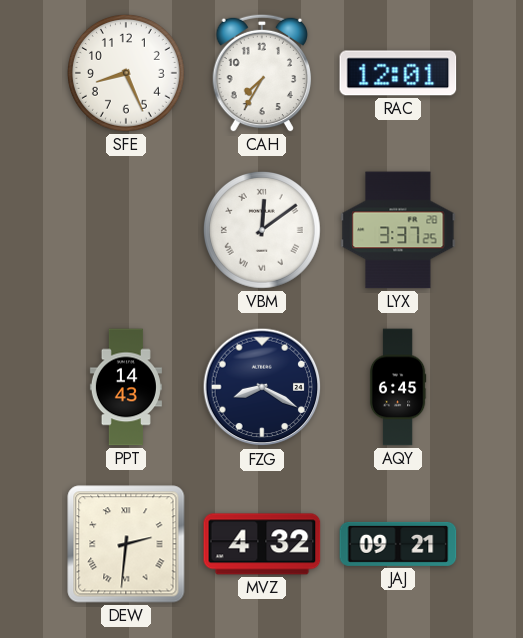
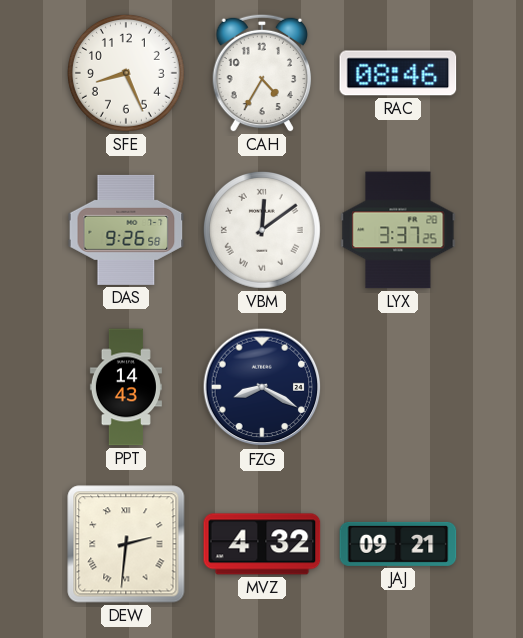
CAH: 7:35 -> 4:35 (261, 73)
RAC: 12:01 -> 08:46 (398, 73)
DAS: none -> 9:26 (126, 230)
AQY: 6:45 -> none (398, 387)
